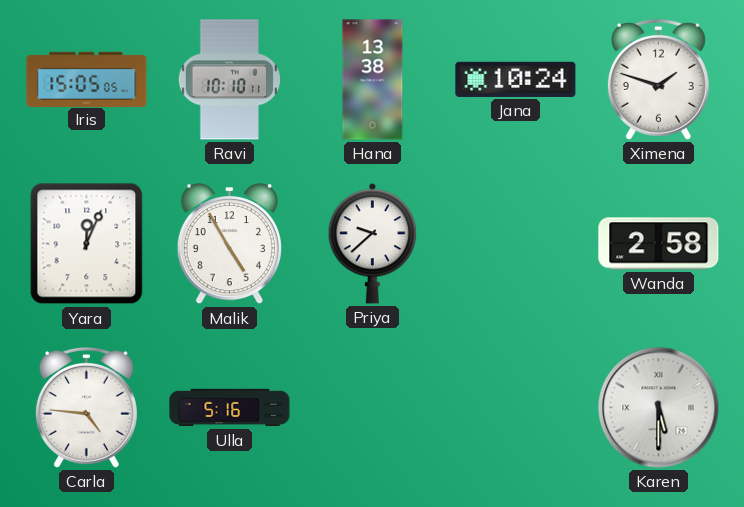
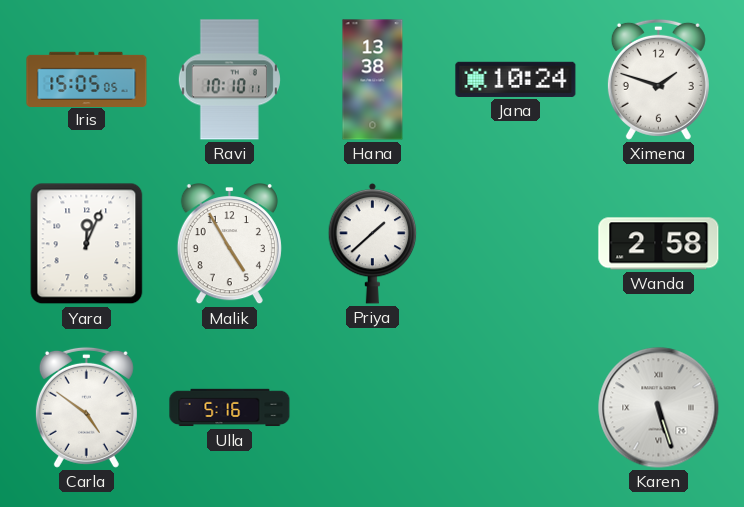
Priya: 9:38 -> 1:38 (373, 243)
Carla: 4:46 -> 4:51 (86, 407)
Karen: 5:30 -> 5:27 (659, 408)
